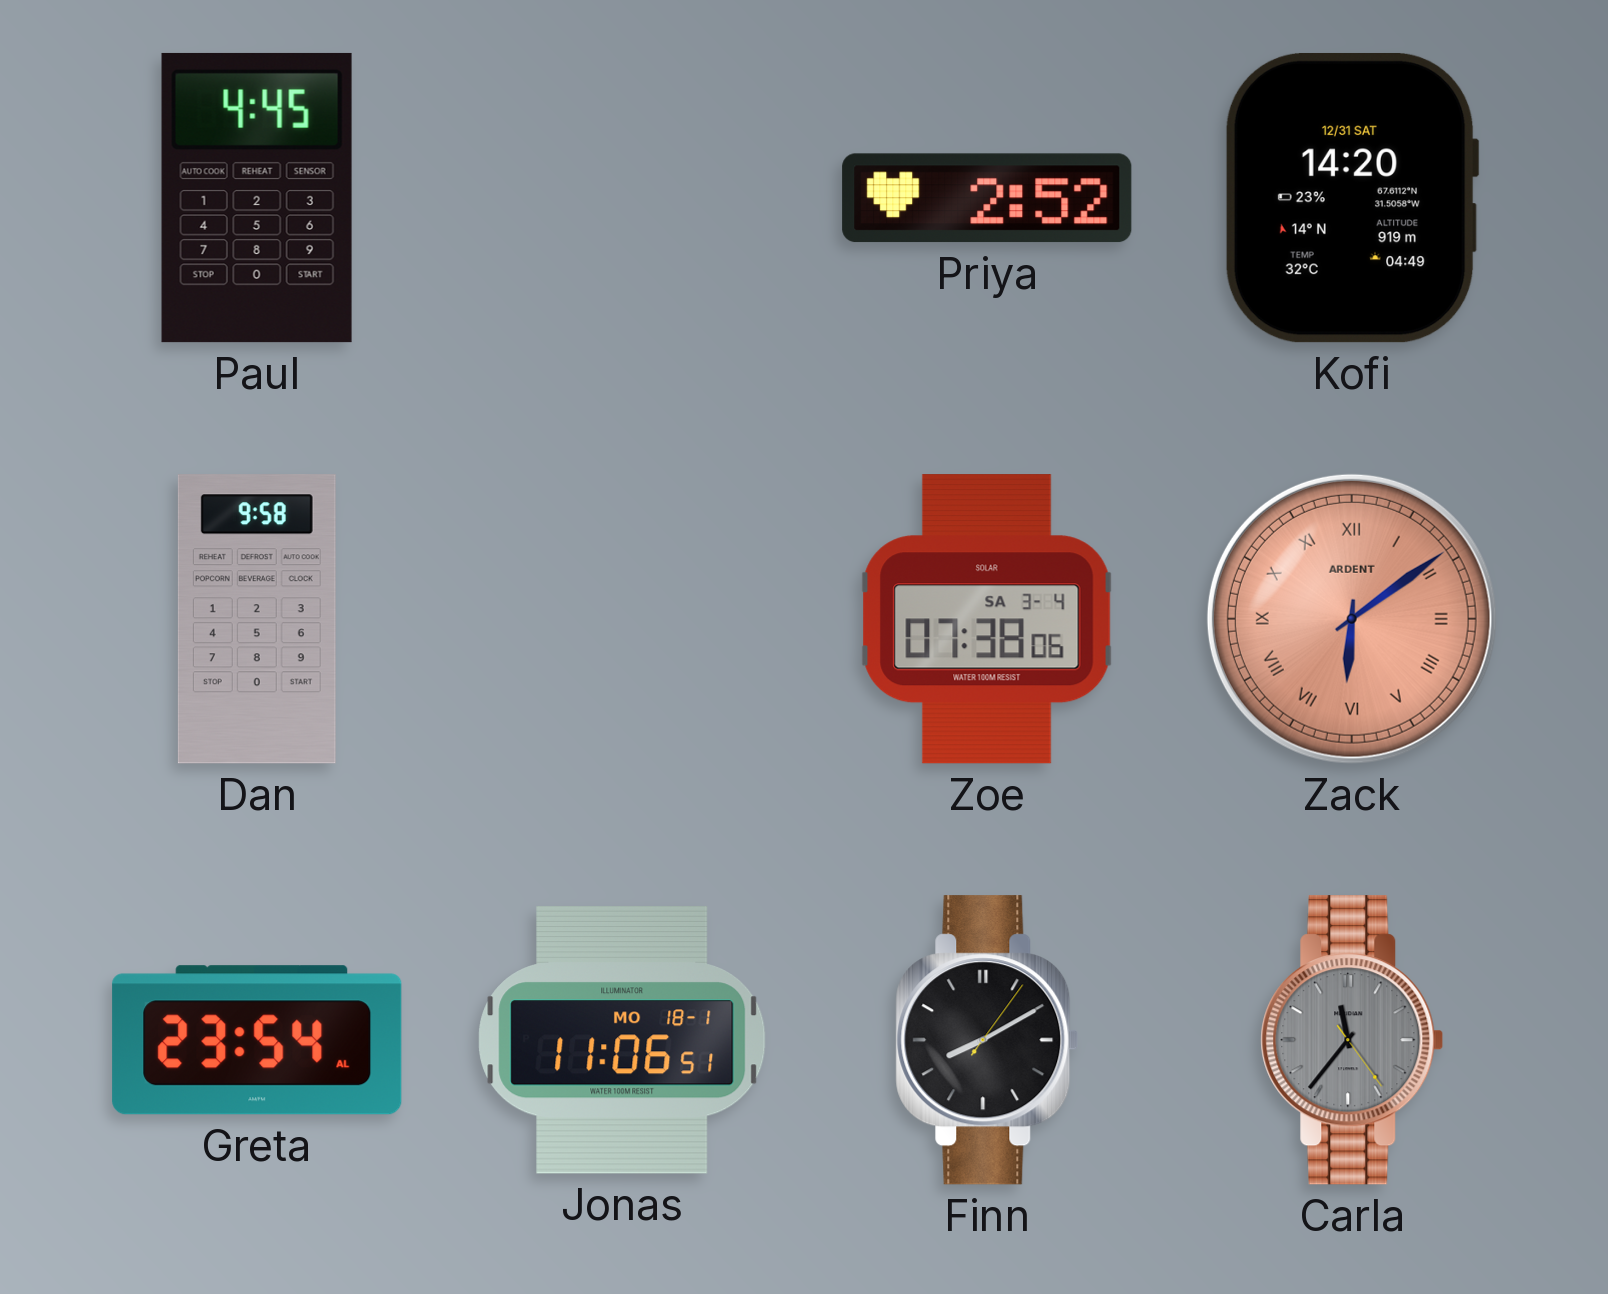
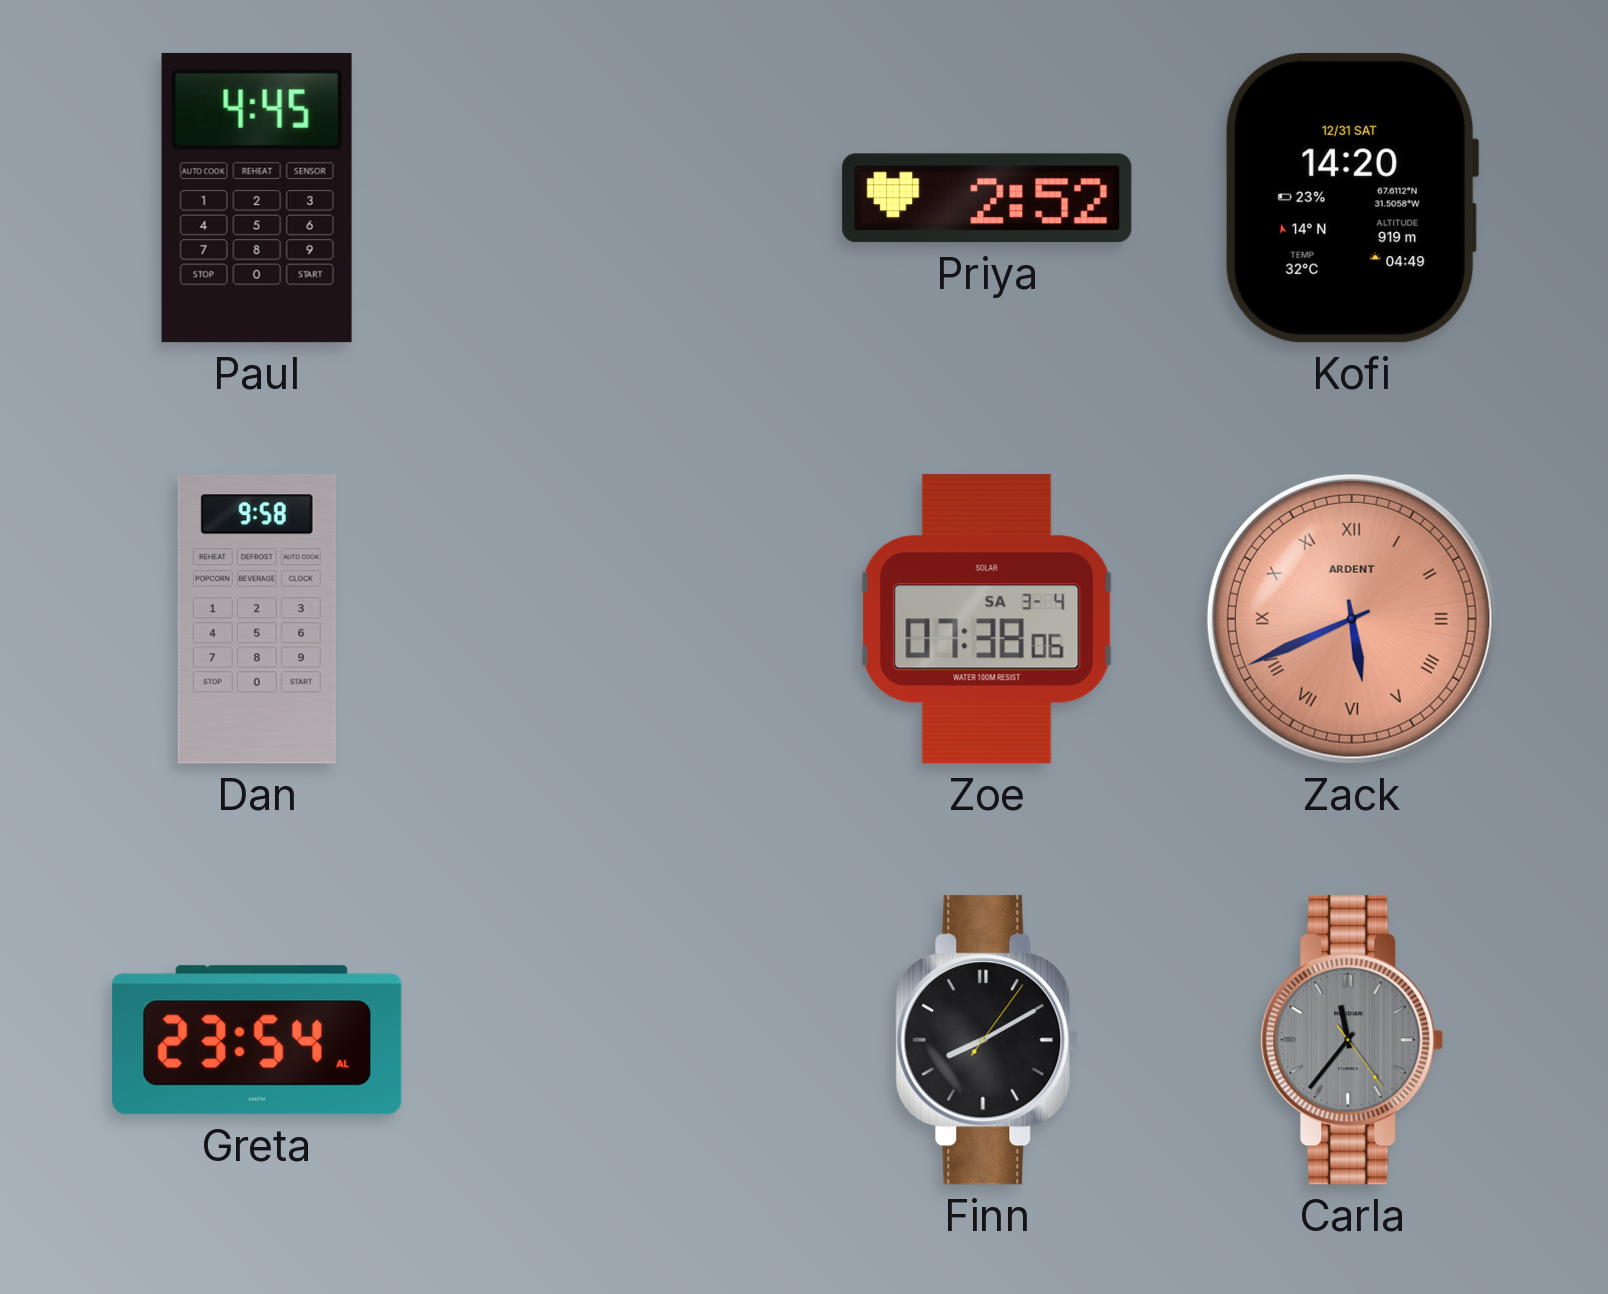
Zack: 6:09 -> 5:41 (1352, 619)
Jonas: 11:06 -> none (622, 1040)
